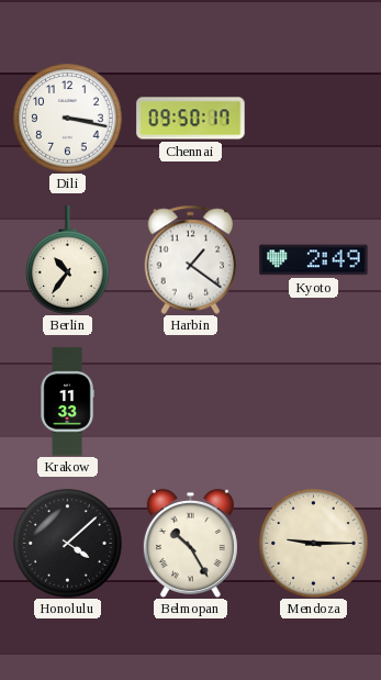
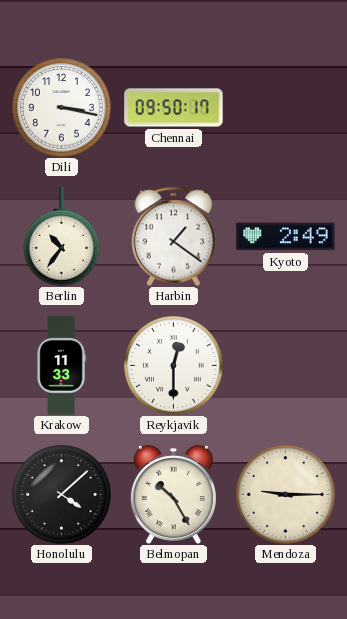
Reykjavik: none -> 12:30 (174, 366)
